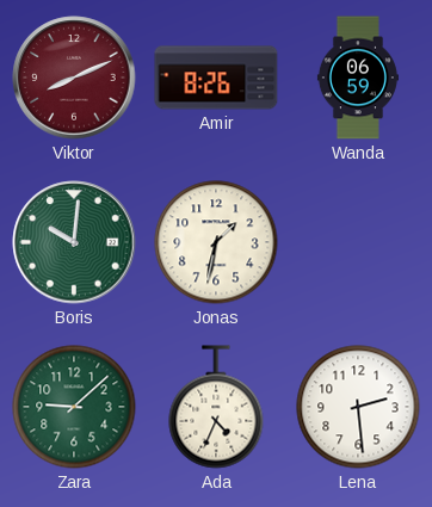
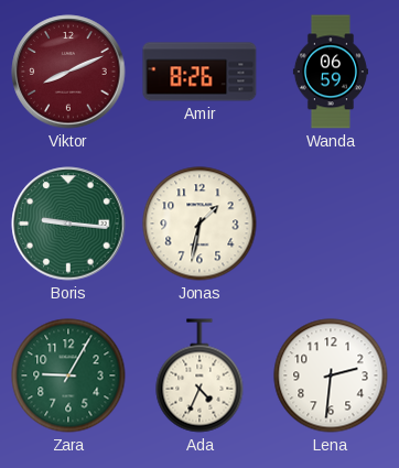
Boris: 10:01 -> 9:16 (68, 224)
Zara: 9:08 -> 9:05 (68, 376)
Lena: 2:29 -> 2:31 (331, 376)
